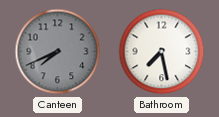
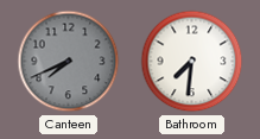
Bathroom: 7:28 -> 7:31 (192, 62)
